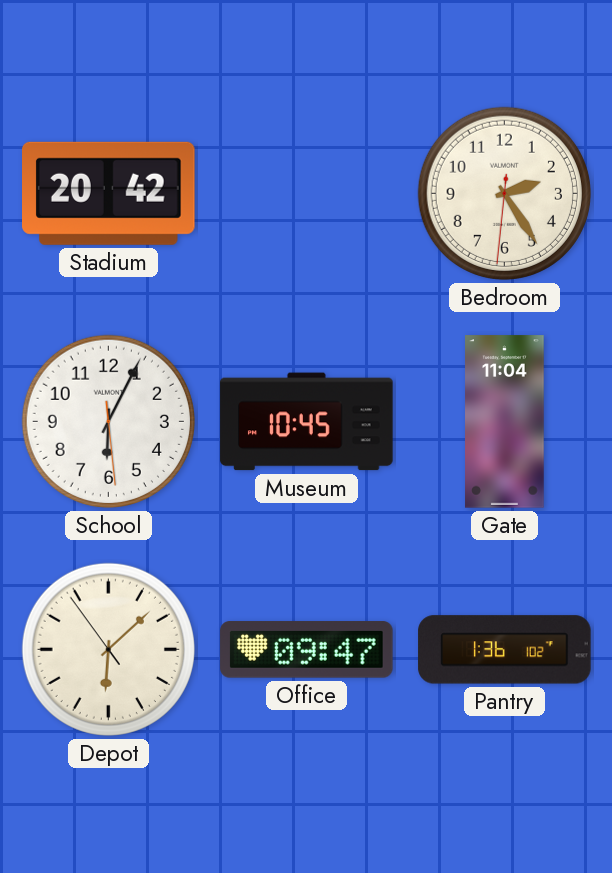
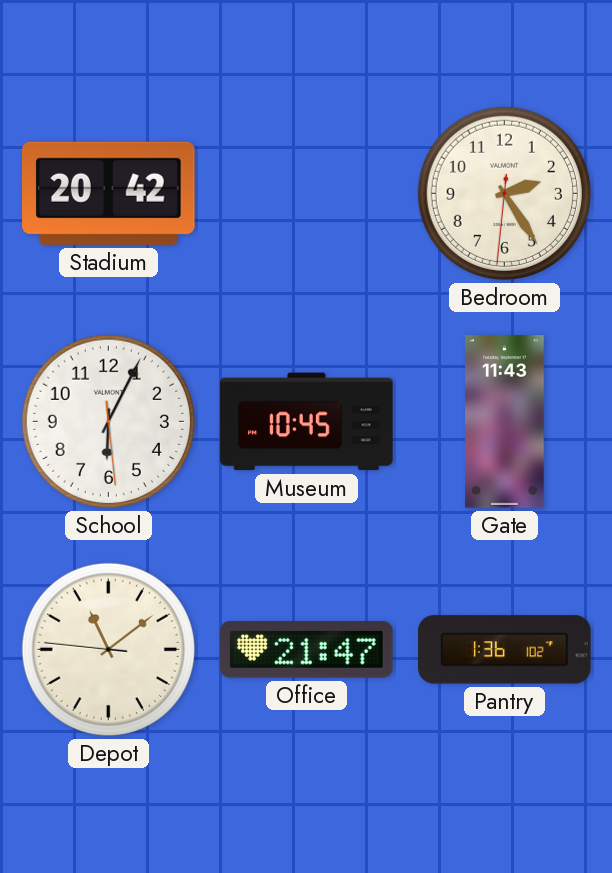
Gate: 11:04 -> 11:43 (505, 422)
Depot: 6:07 -> 11:08 (108, 649)
Office: 09:47 -> 21:47 (307, 650)
